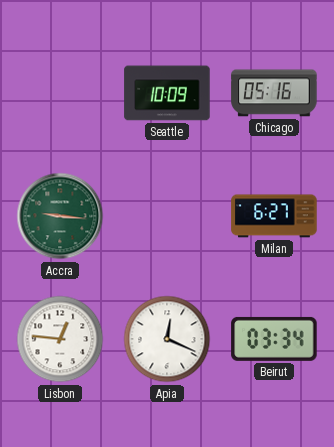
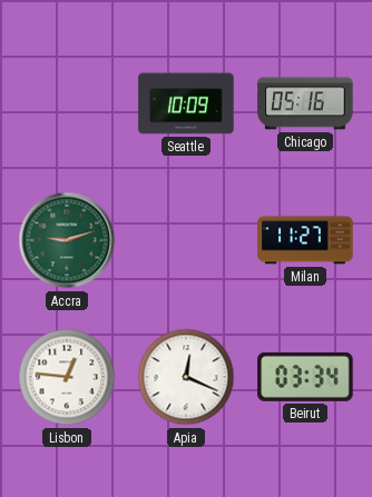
Accra: 9:16 -> 9:12 (67, 240)
Milan: 6:27 -> 11:27 (305, 240)
